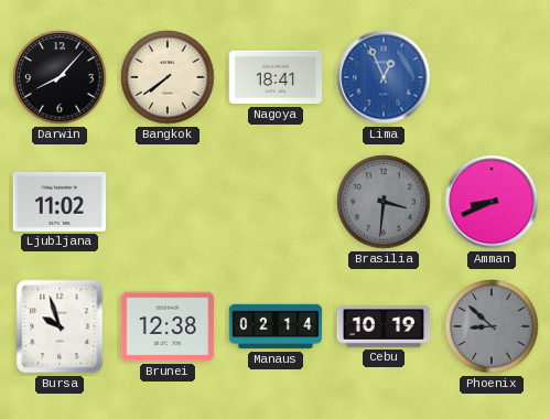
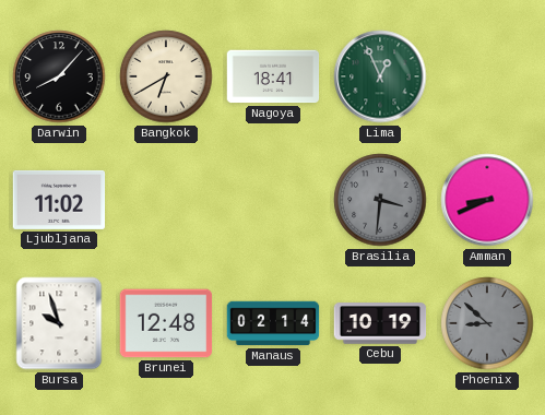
Bangkok: 7:39 -> 6:40 (166, 76)
Lima dial: blue -> green (380, 76)
Brunei: 12:38 -> 12:48 (166, 323)
